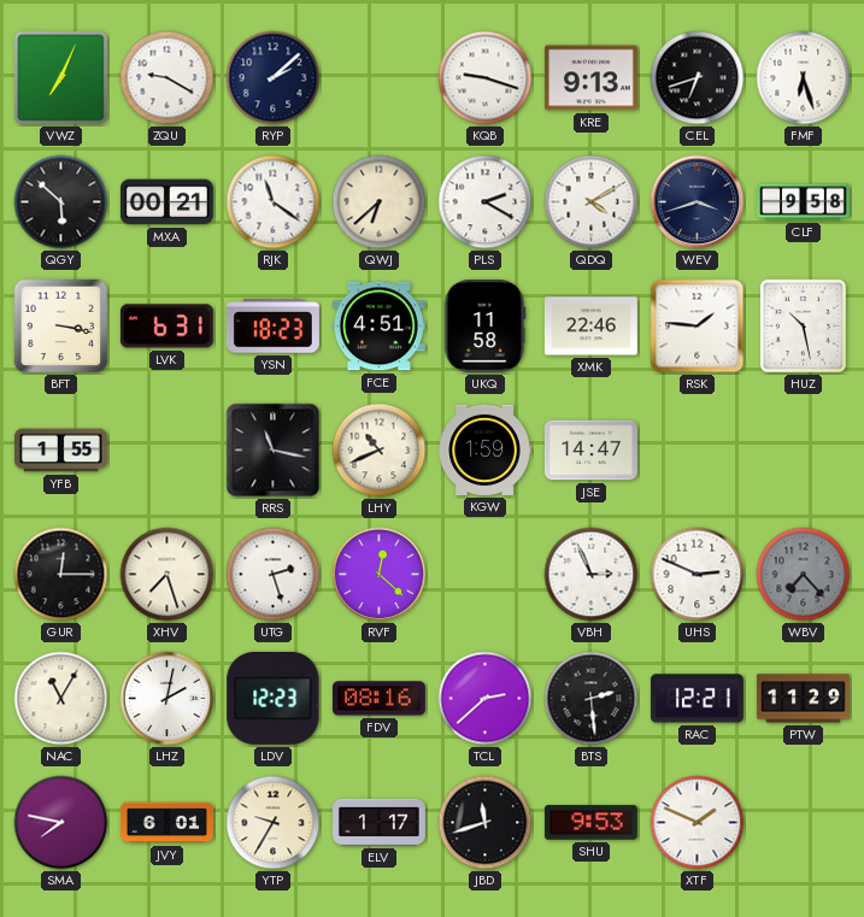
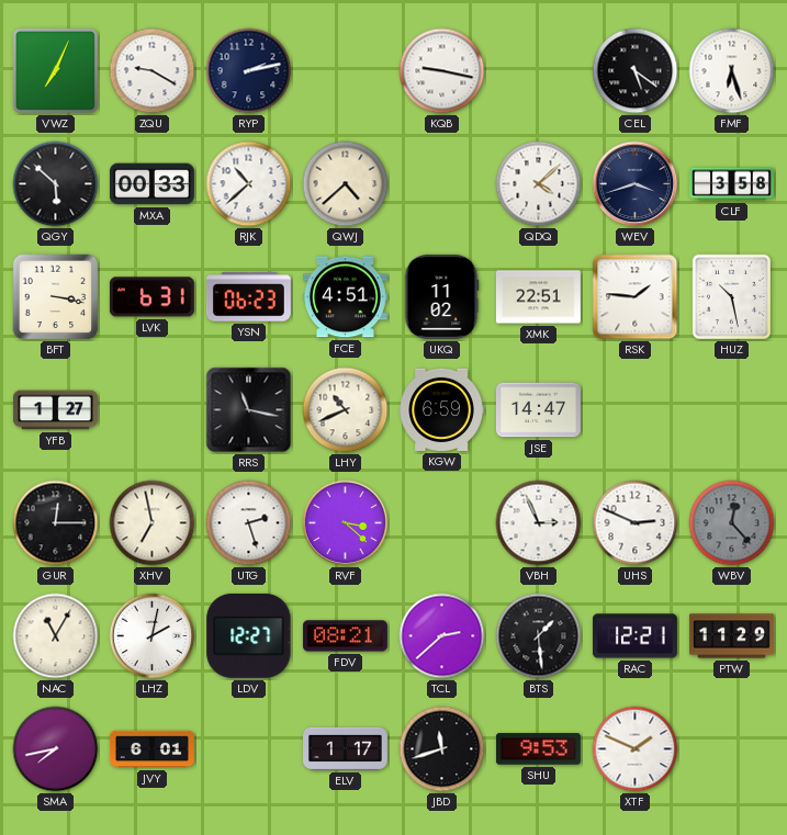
RYP: 2:08 -> 2:13 (249, 71)
KQB: 9:18 -> 9:17 (442, 71)
KRE: 9:13 -> none (590, 78)
CEL: 6:42 -> 5:21 (636, 71)
MXA: 00:21 -> 00:33 (151, 184)
RJK: 11:21 -> 10:38 (249, 184)
QWJ: 6:38 -> 4:38 (346, 184)
PLS: 2:20 -> none (486, 202)
QDQ: 4:10 -> 4:08 (539, 184)
CLF: 9:58 -> 3:58 (732, 184)
YSN: 18:23 -> 06:23 (248, 297)
UKQ: 11:58 -> 11:02 (441, 296)
XMK: 22:46 -> 22:51 (538, 297)
YFB: 1:55 -> 1:27 (55, 410)
KGW: 1:59 -> 6:59 (441, 409)
XHV: 7:27 -> 6:58 (153, 523)
RVF: 12:22 -> 3:22 (346, 523)
WBV: 7:23 -> 12:23 (732, 523)
LDV: 12:23 -> 12:27 (249, 635)
FDV: 08:16 -> 08:21 (345, 636)
BTS: 2:29 -> 1:29 (539, 636)
SMA: 7:47 -> 7:43 (56, 749)
YTP: 9:35 -> none (274, 823)
